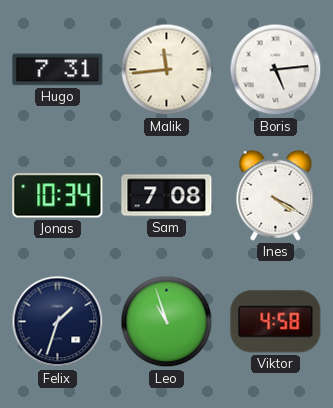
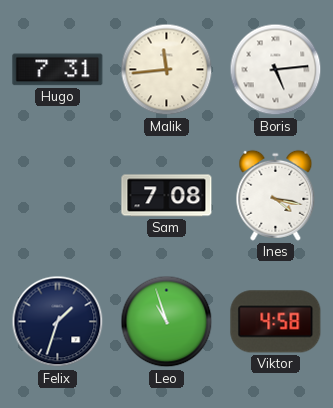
Jonas: 10:34 -> none (58, 196)
Ines: 4:20 -> 4:17 (276, 195)
